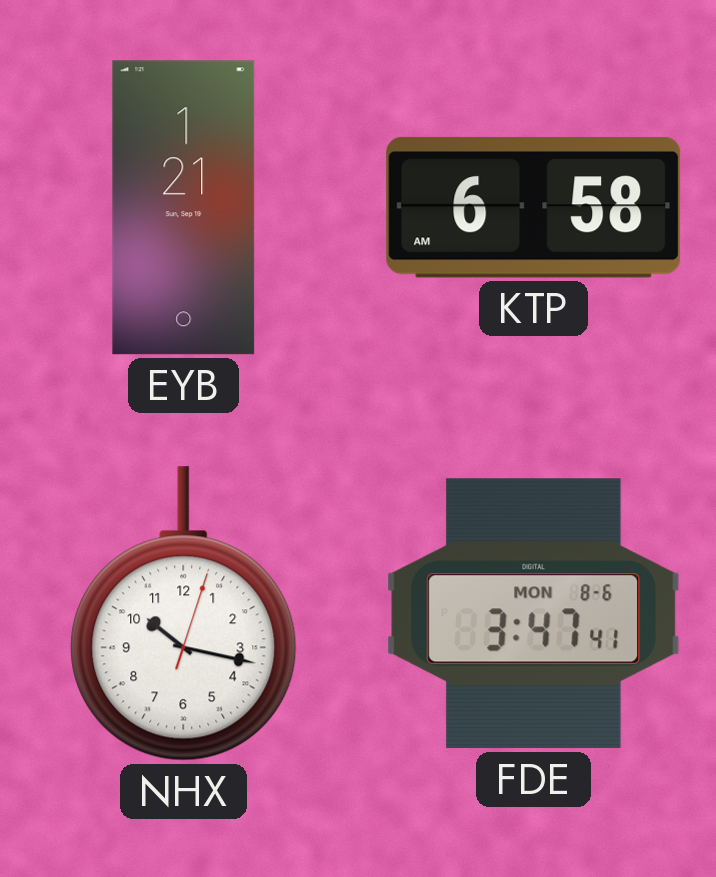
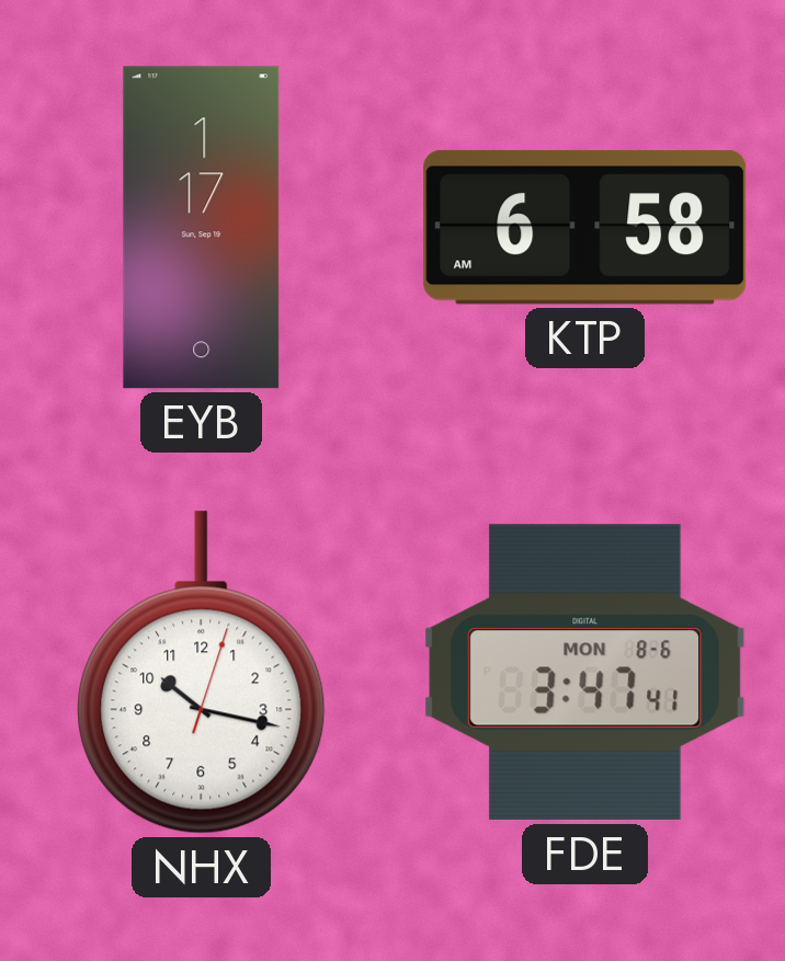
EYB: 1:21 -> 1:17 (202, 228)
